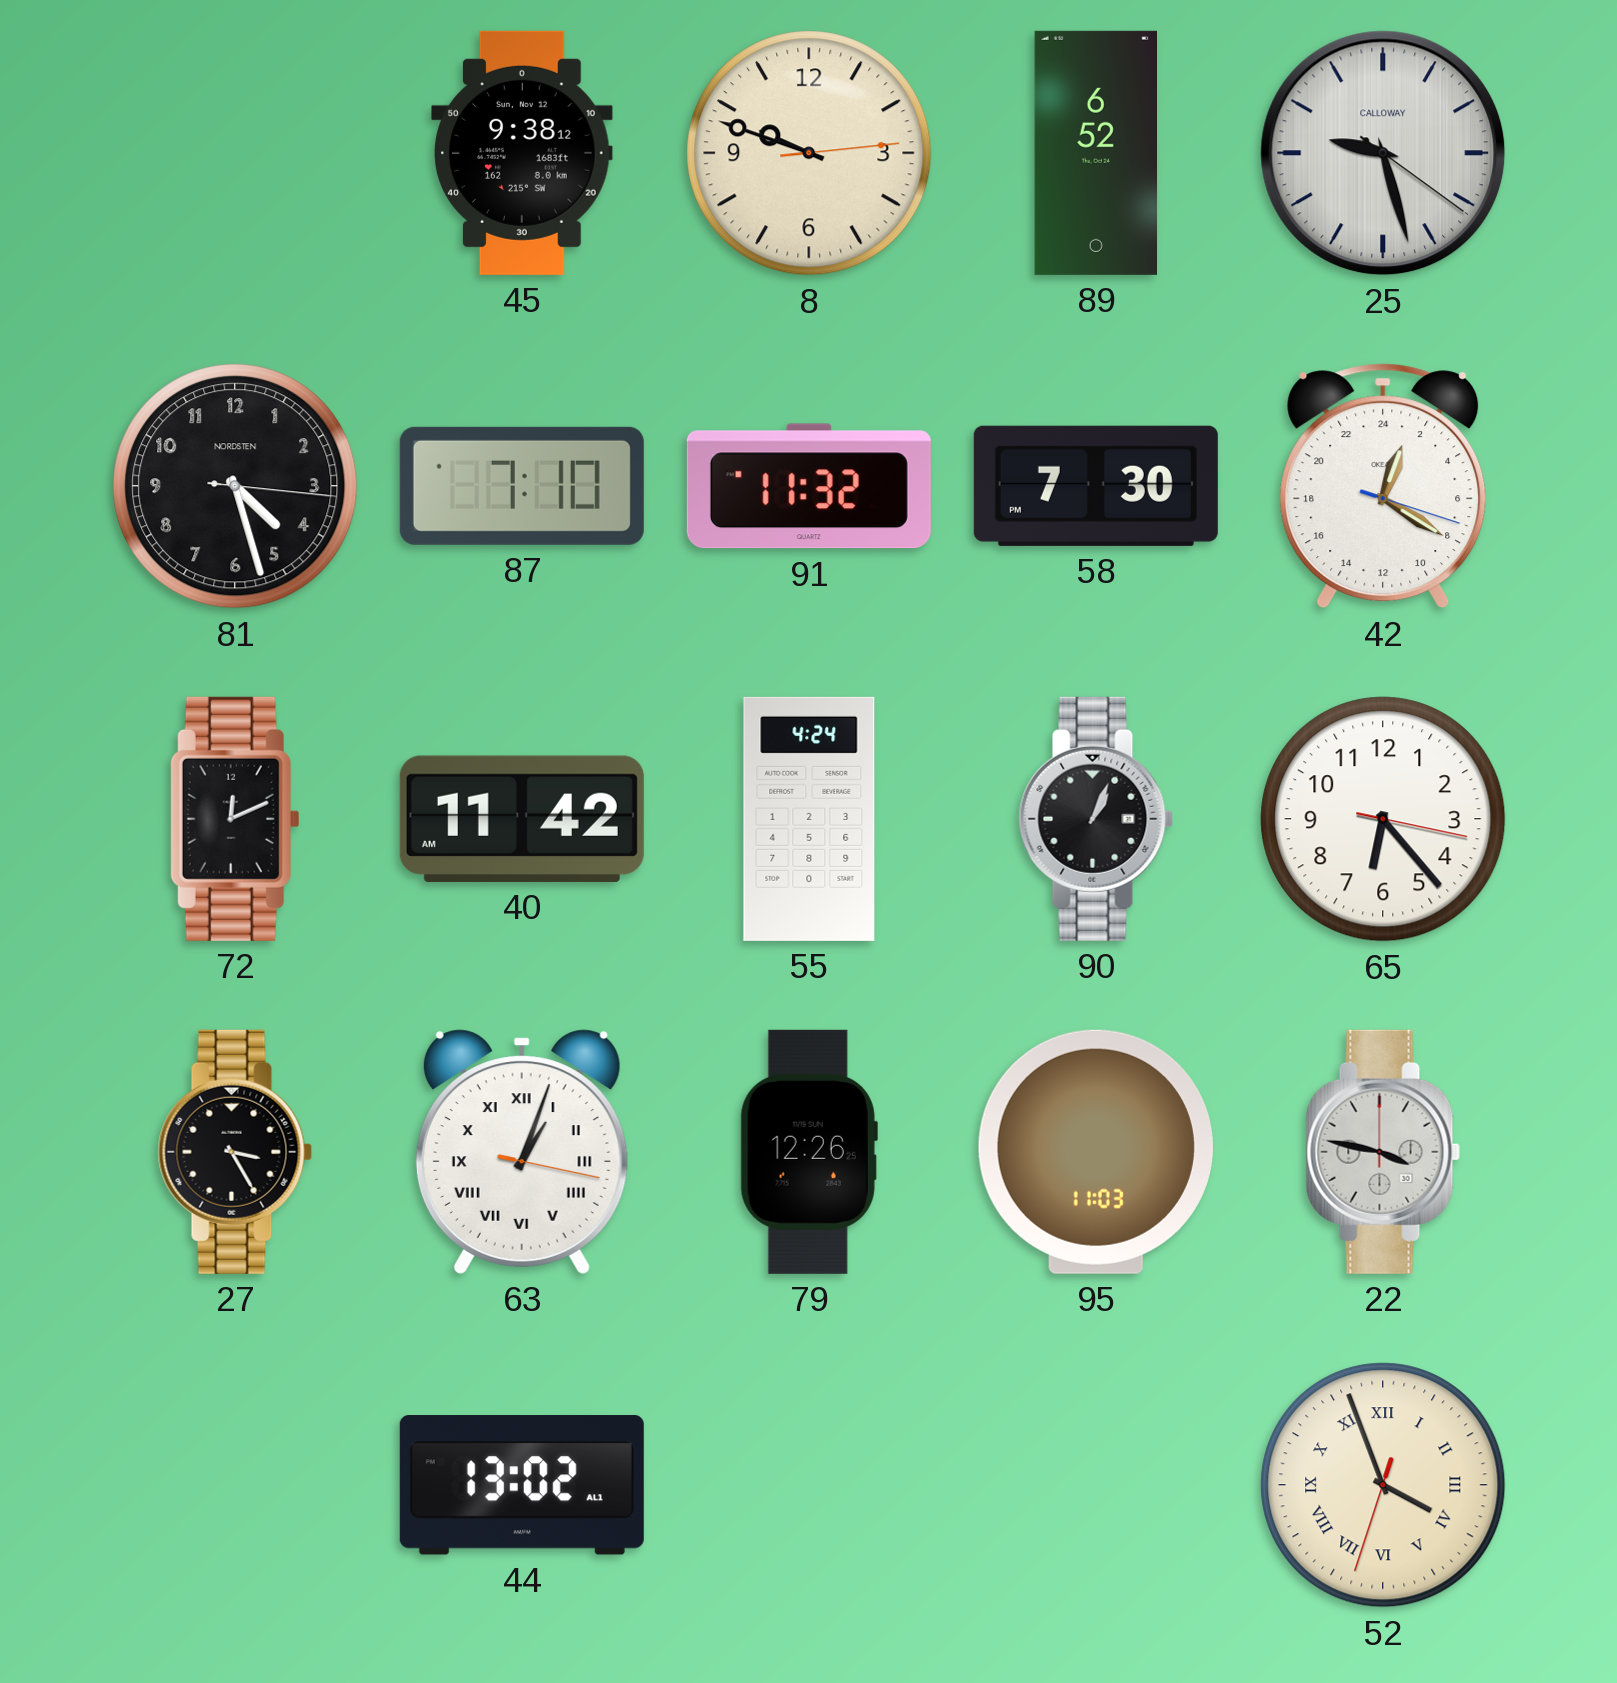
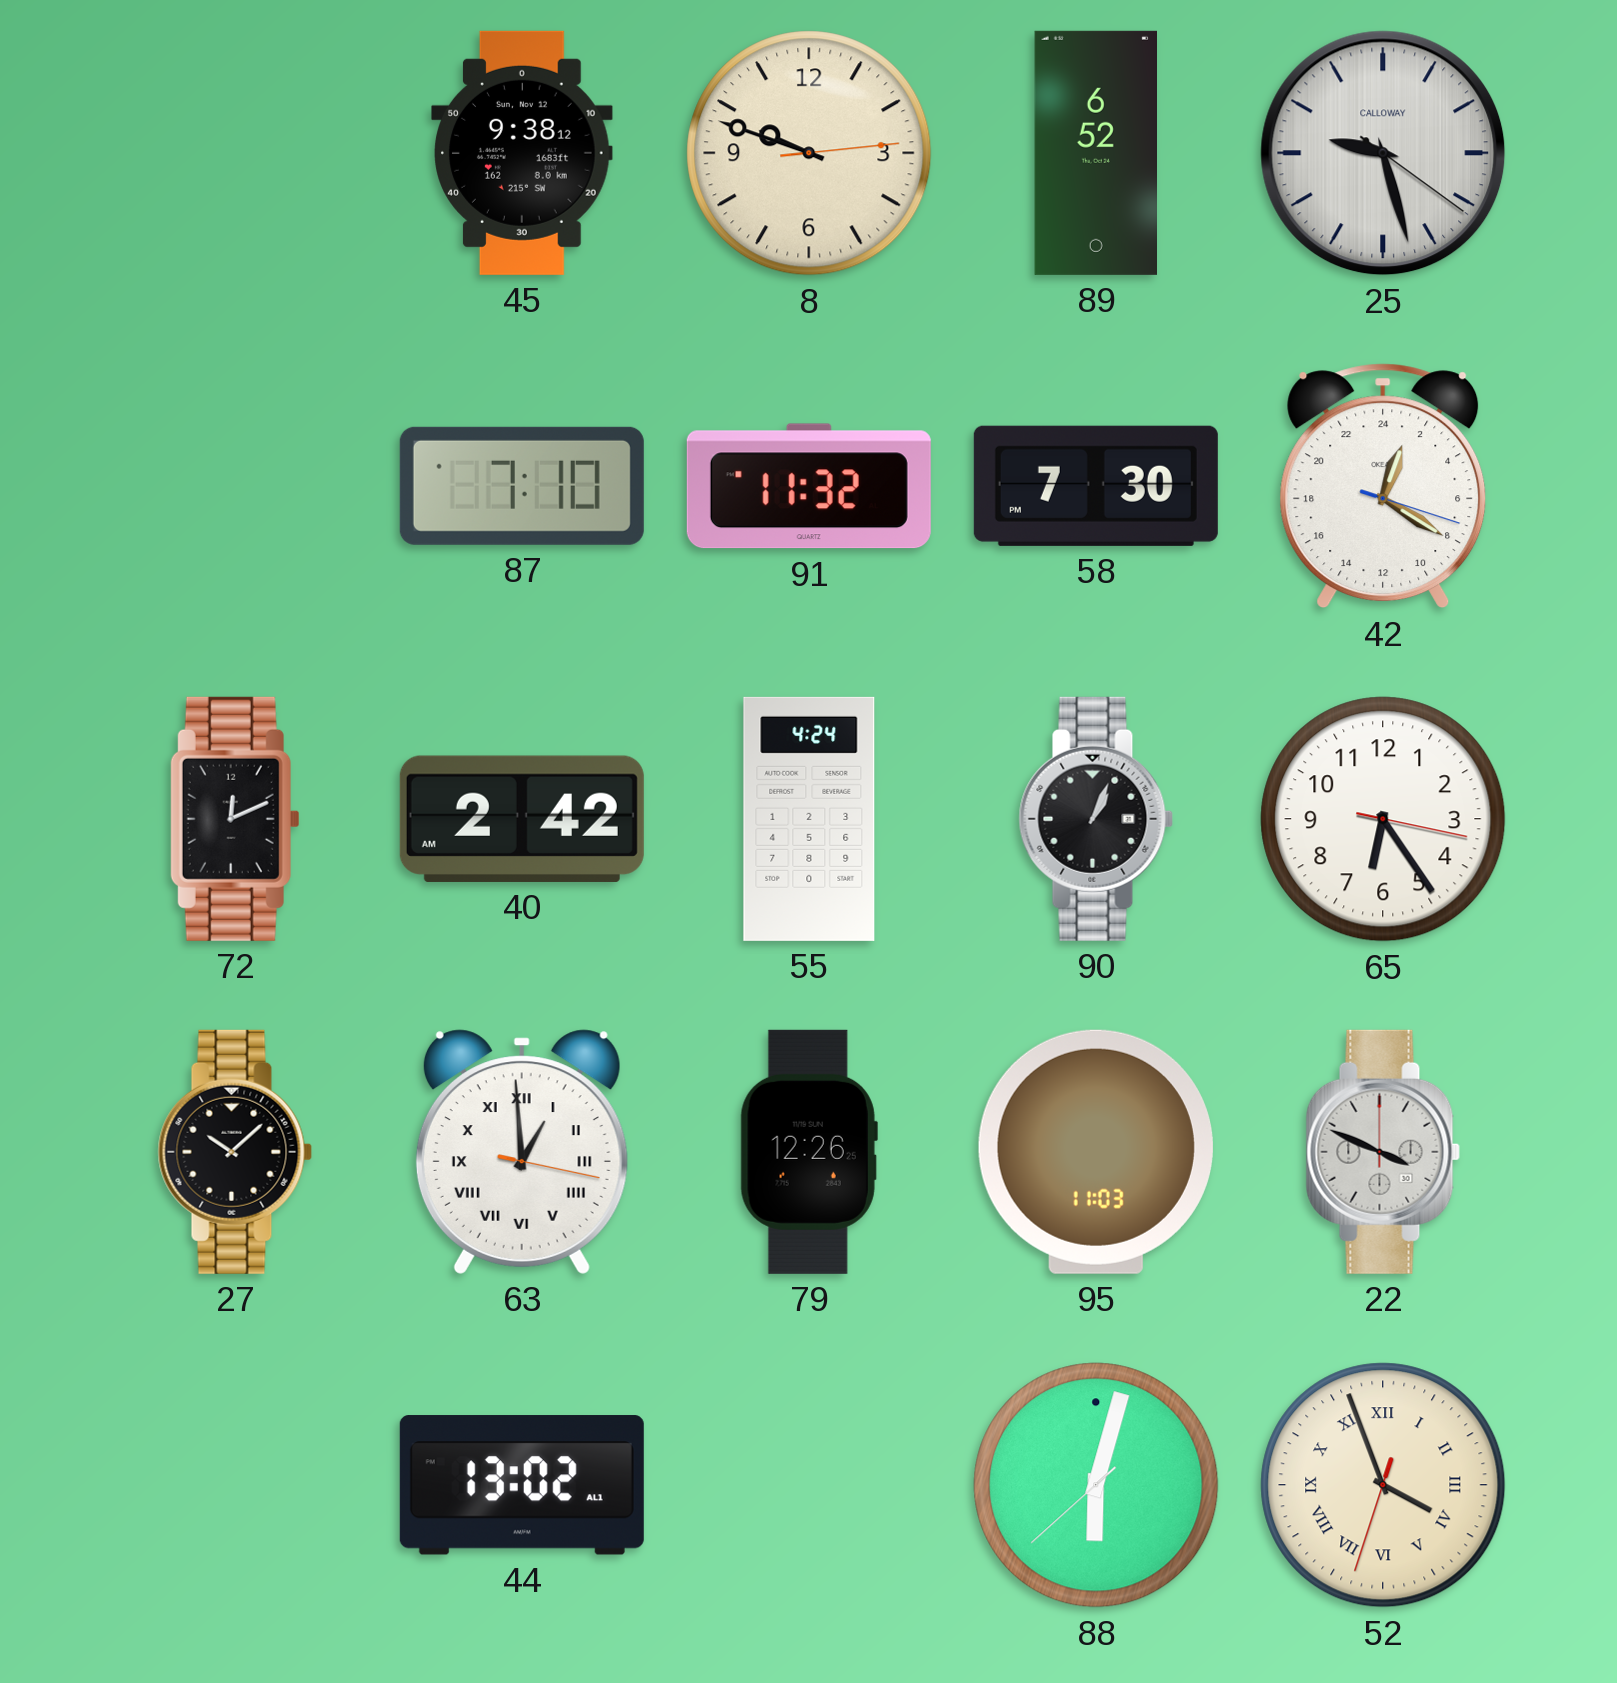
81: 4:27 -> none (235, 486)
40: 11:42 -> 2:42 (522, 819)
65: 6:23 -> 6:24 (1383, 819)
27: 3:25 -> 10:08 (235, 1152)
63: 1:03 -> 12:59 (522, 1152)
22: 3:47 -> 3:49 (1383, 1152)
88: none -> 6:02 (1096, 1485)
